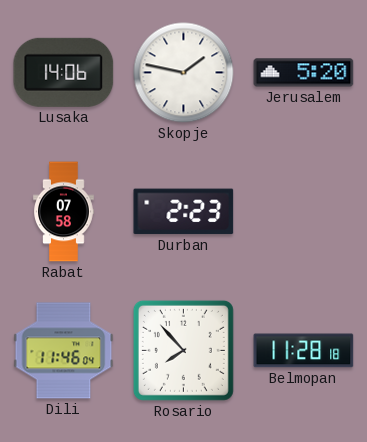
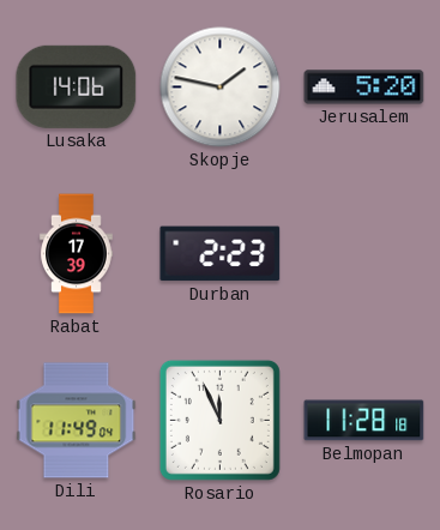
Rabat: 07:58 -> 17:39 (77, 254)
Dili: 11:46 -> 11:49 (77, 421)
Rosario: 7:53 -> 11:56 (219, 420)
